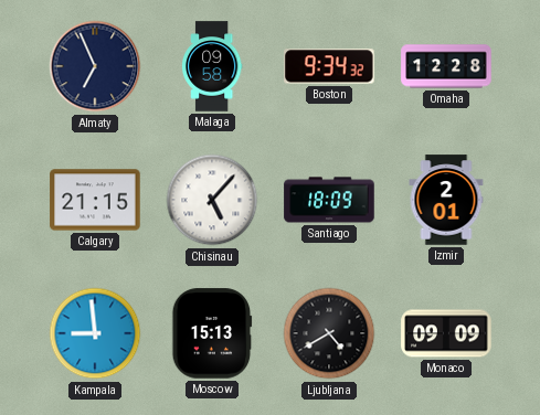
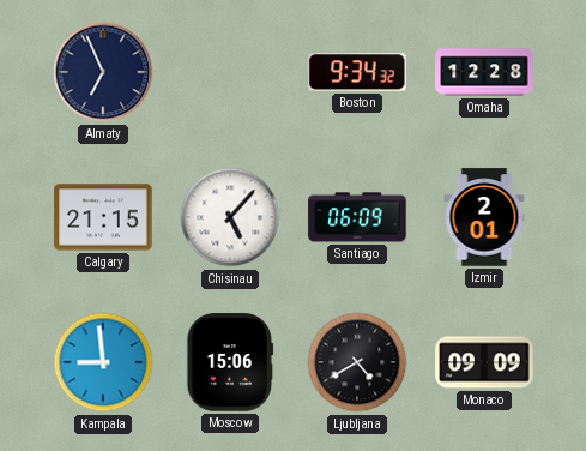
Malaga: 09:58 -> none (212, 66)
Santiago: 18:09 -> 06:09 (357, 217)
Moscow: 15:13 -> 15:06 (230, 362)
